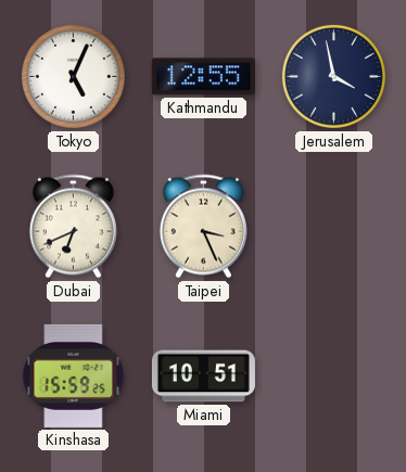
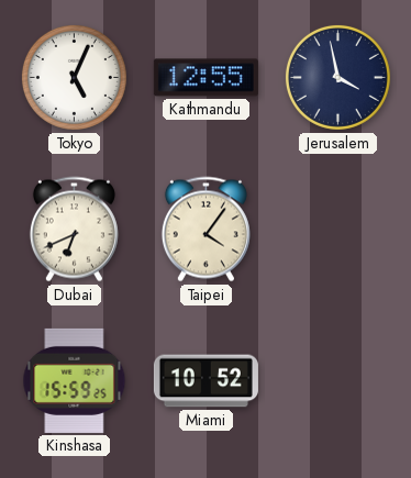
Taipei: 3:26 -> 4:06 (205, 230)
Miami: 10:51 -> 10:52 (205, 381)
